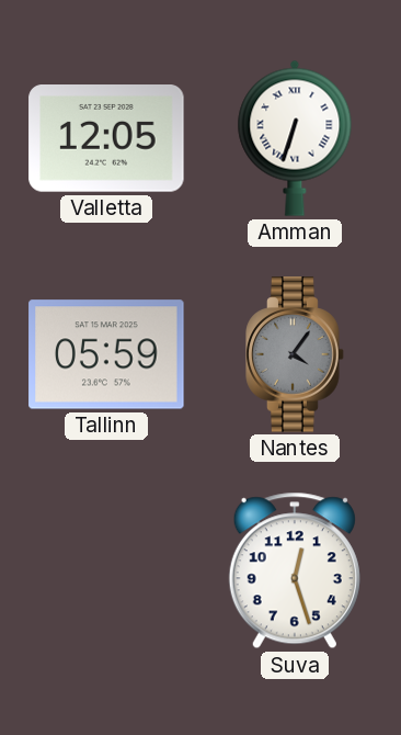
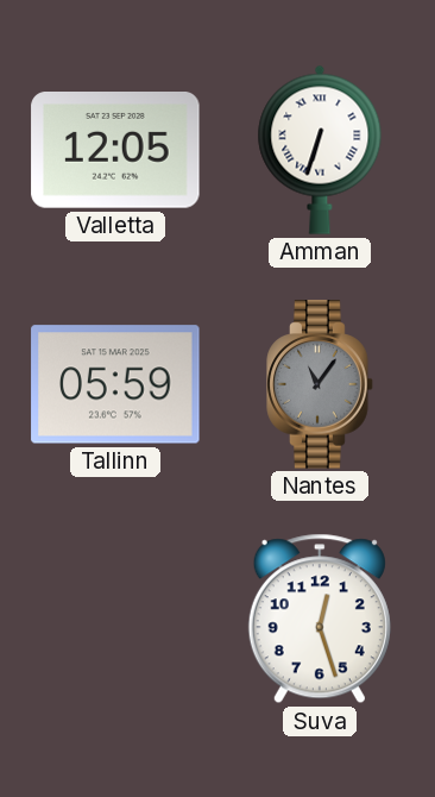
Nantes: 4:06 -> 11:06 (320, 384)
